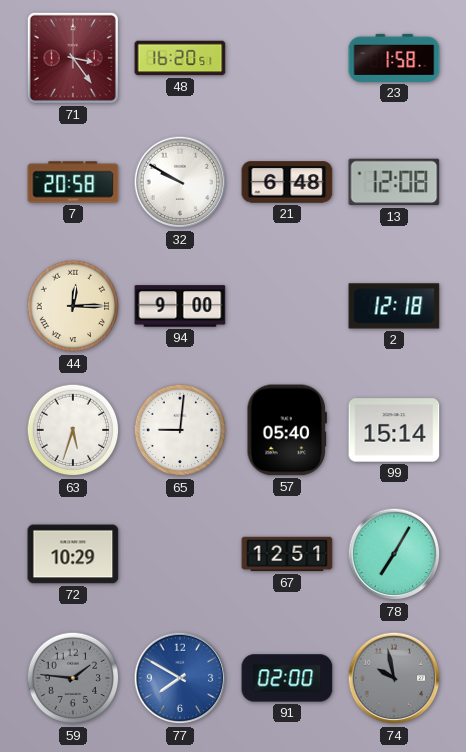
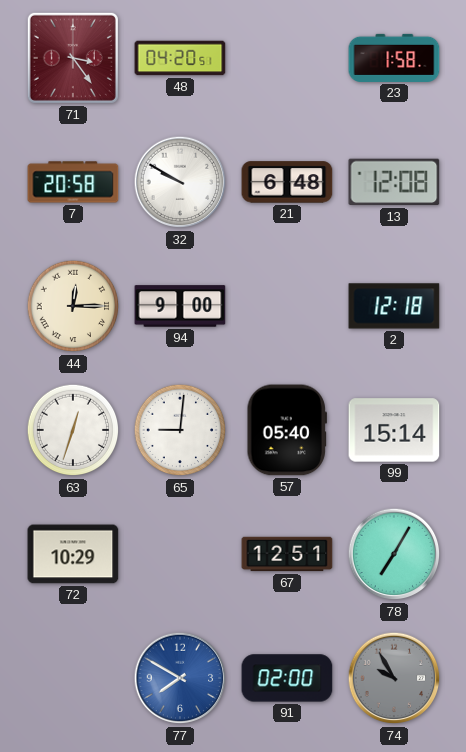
48: 16:20 -> 04:20 (180, 58)
63: 5:33 -> 12:33 (73, 430)
59: 1:46 -> none (73, 678)
74: 9:58 -> 9:55 (394, 678)
